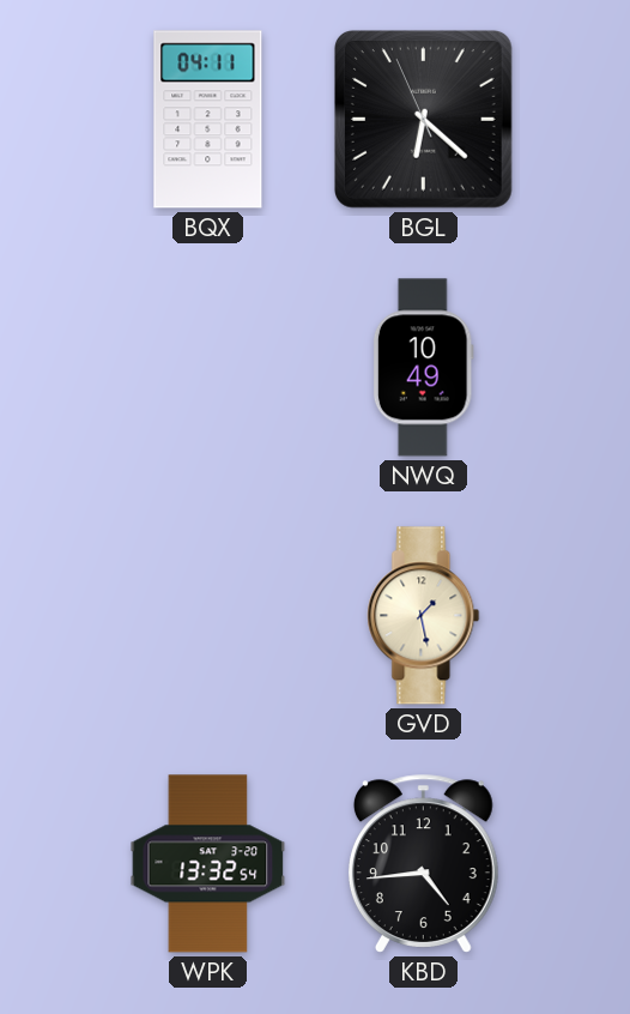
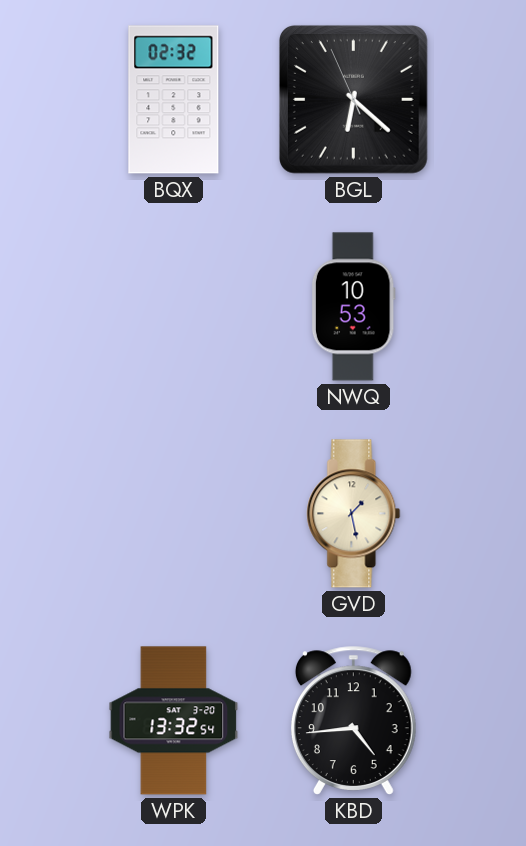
BQX: 04:11 -> 02:32 (174, 100)
NWQ: 10:49 -> 10:53 (353, 307)
